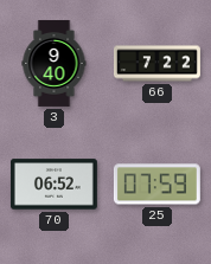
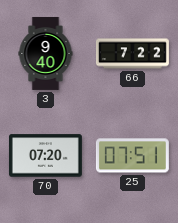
70: 06:52 -> 07:20 (45, 156)
25: 07:59 -> 07:51 (132, 156)
